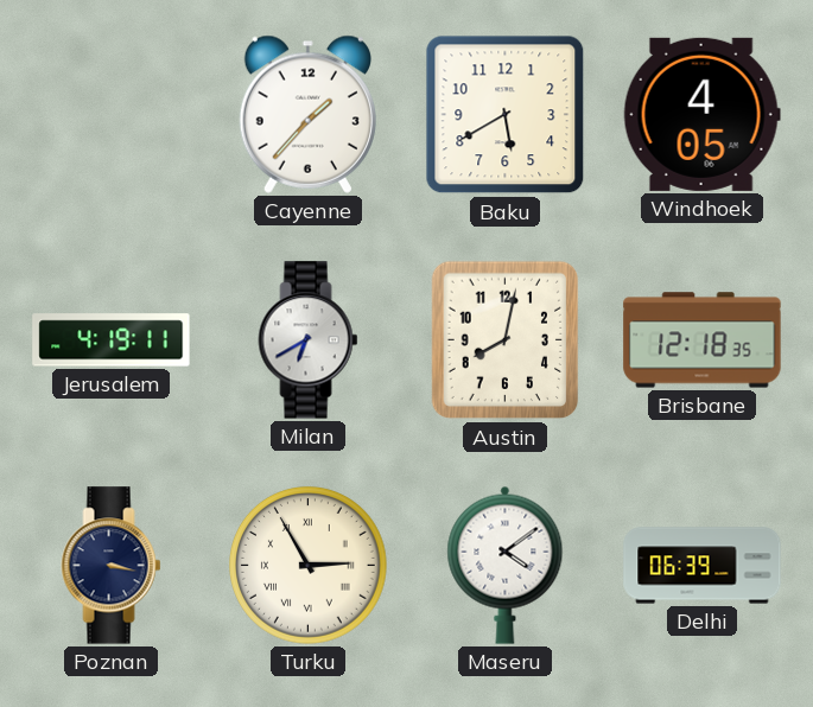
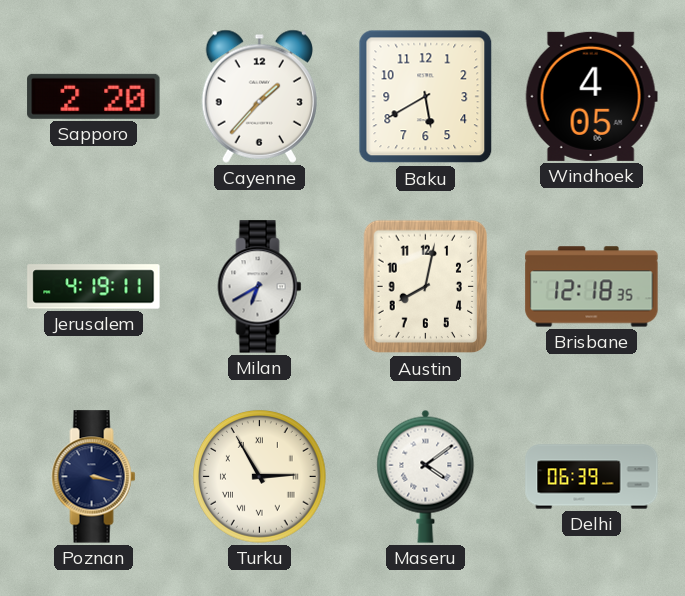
Sapporo: none -> 2:20 (94, 96)
